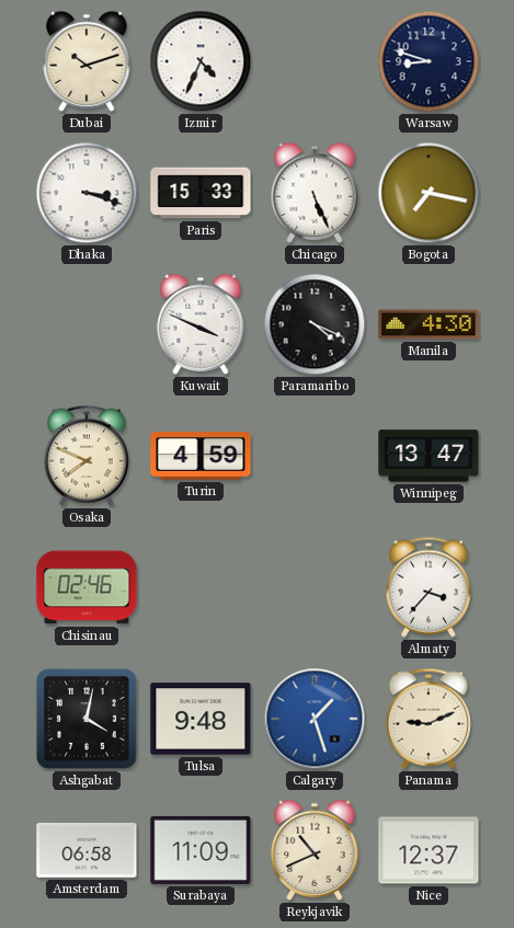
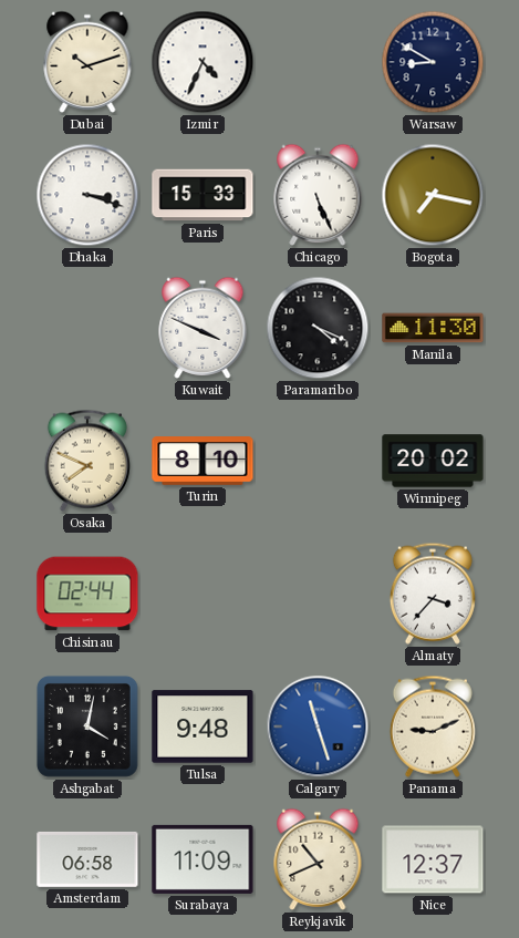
Warsaw: 8:48 -> 8:50 (433, 62)
Manila: 4:30 -> 11:30 (433, 328)
Turin: 4:59 -> 8:10 (203, 461)
Winnipeg: 13:47 -> 20:02 (433, 461)
Chisinau: 02:46 -> 02:44 (87, 594)
Calgary: 1:27 -> 11:27 (318, 726)
